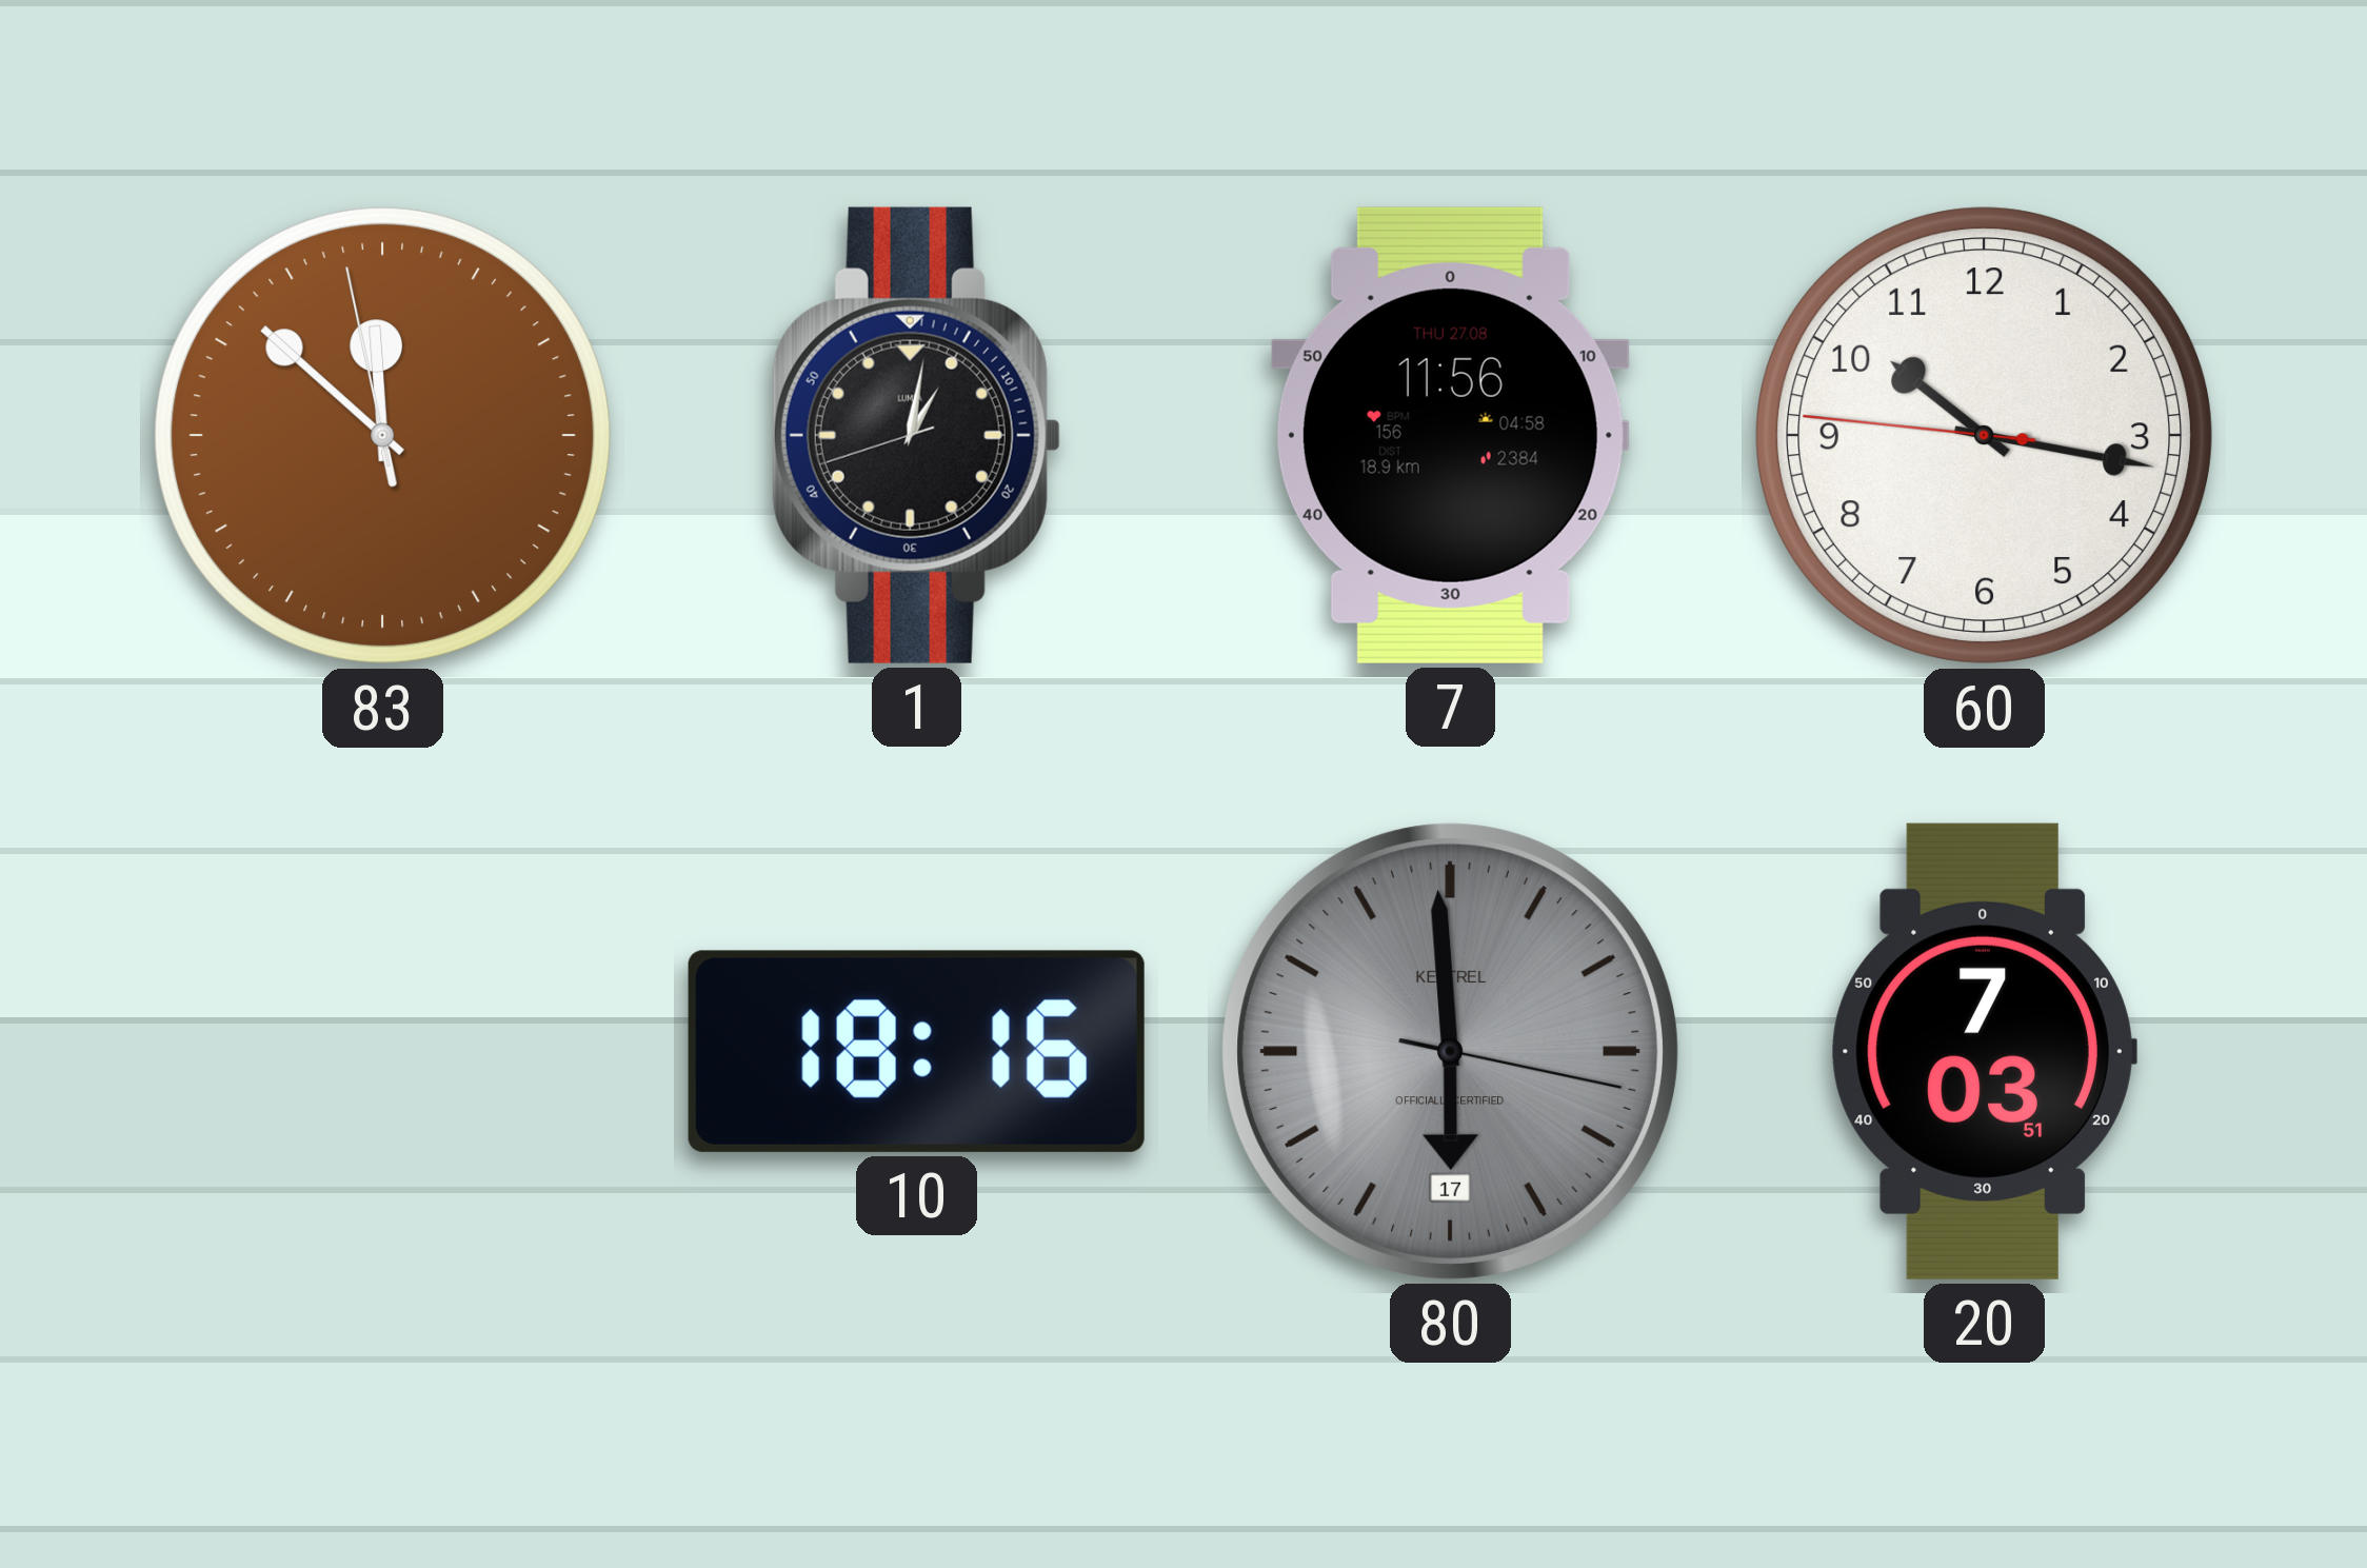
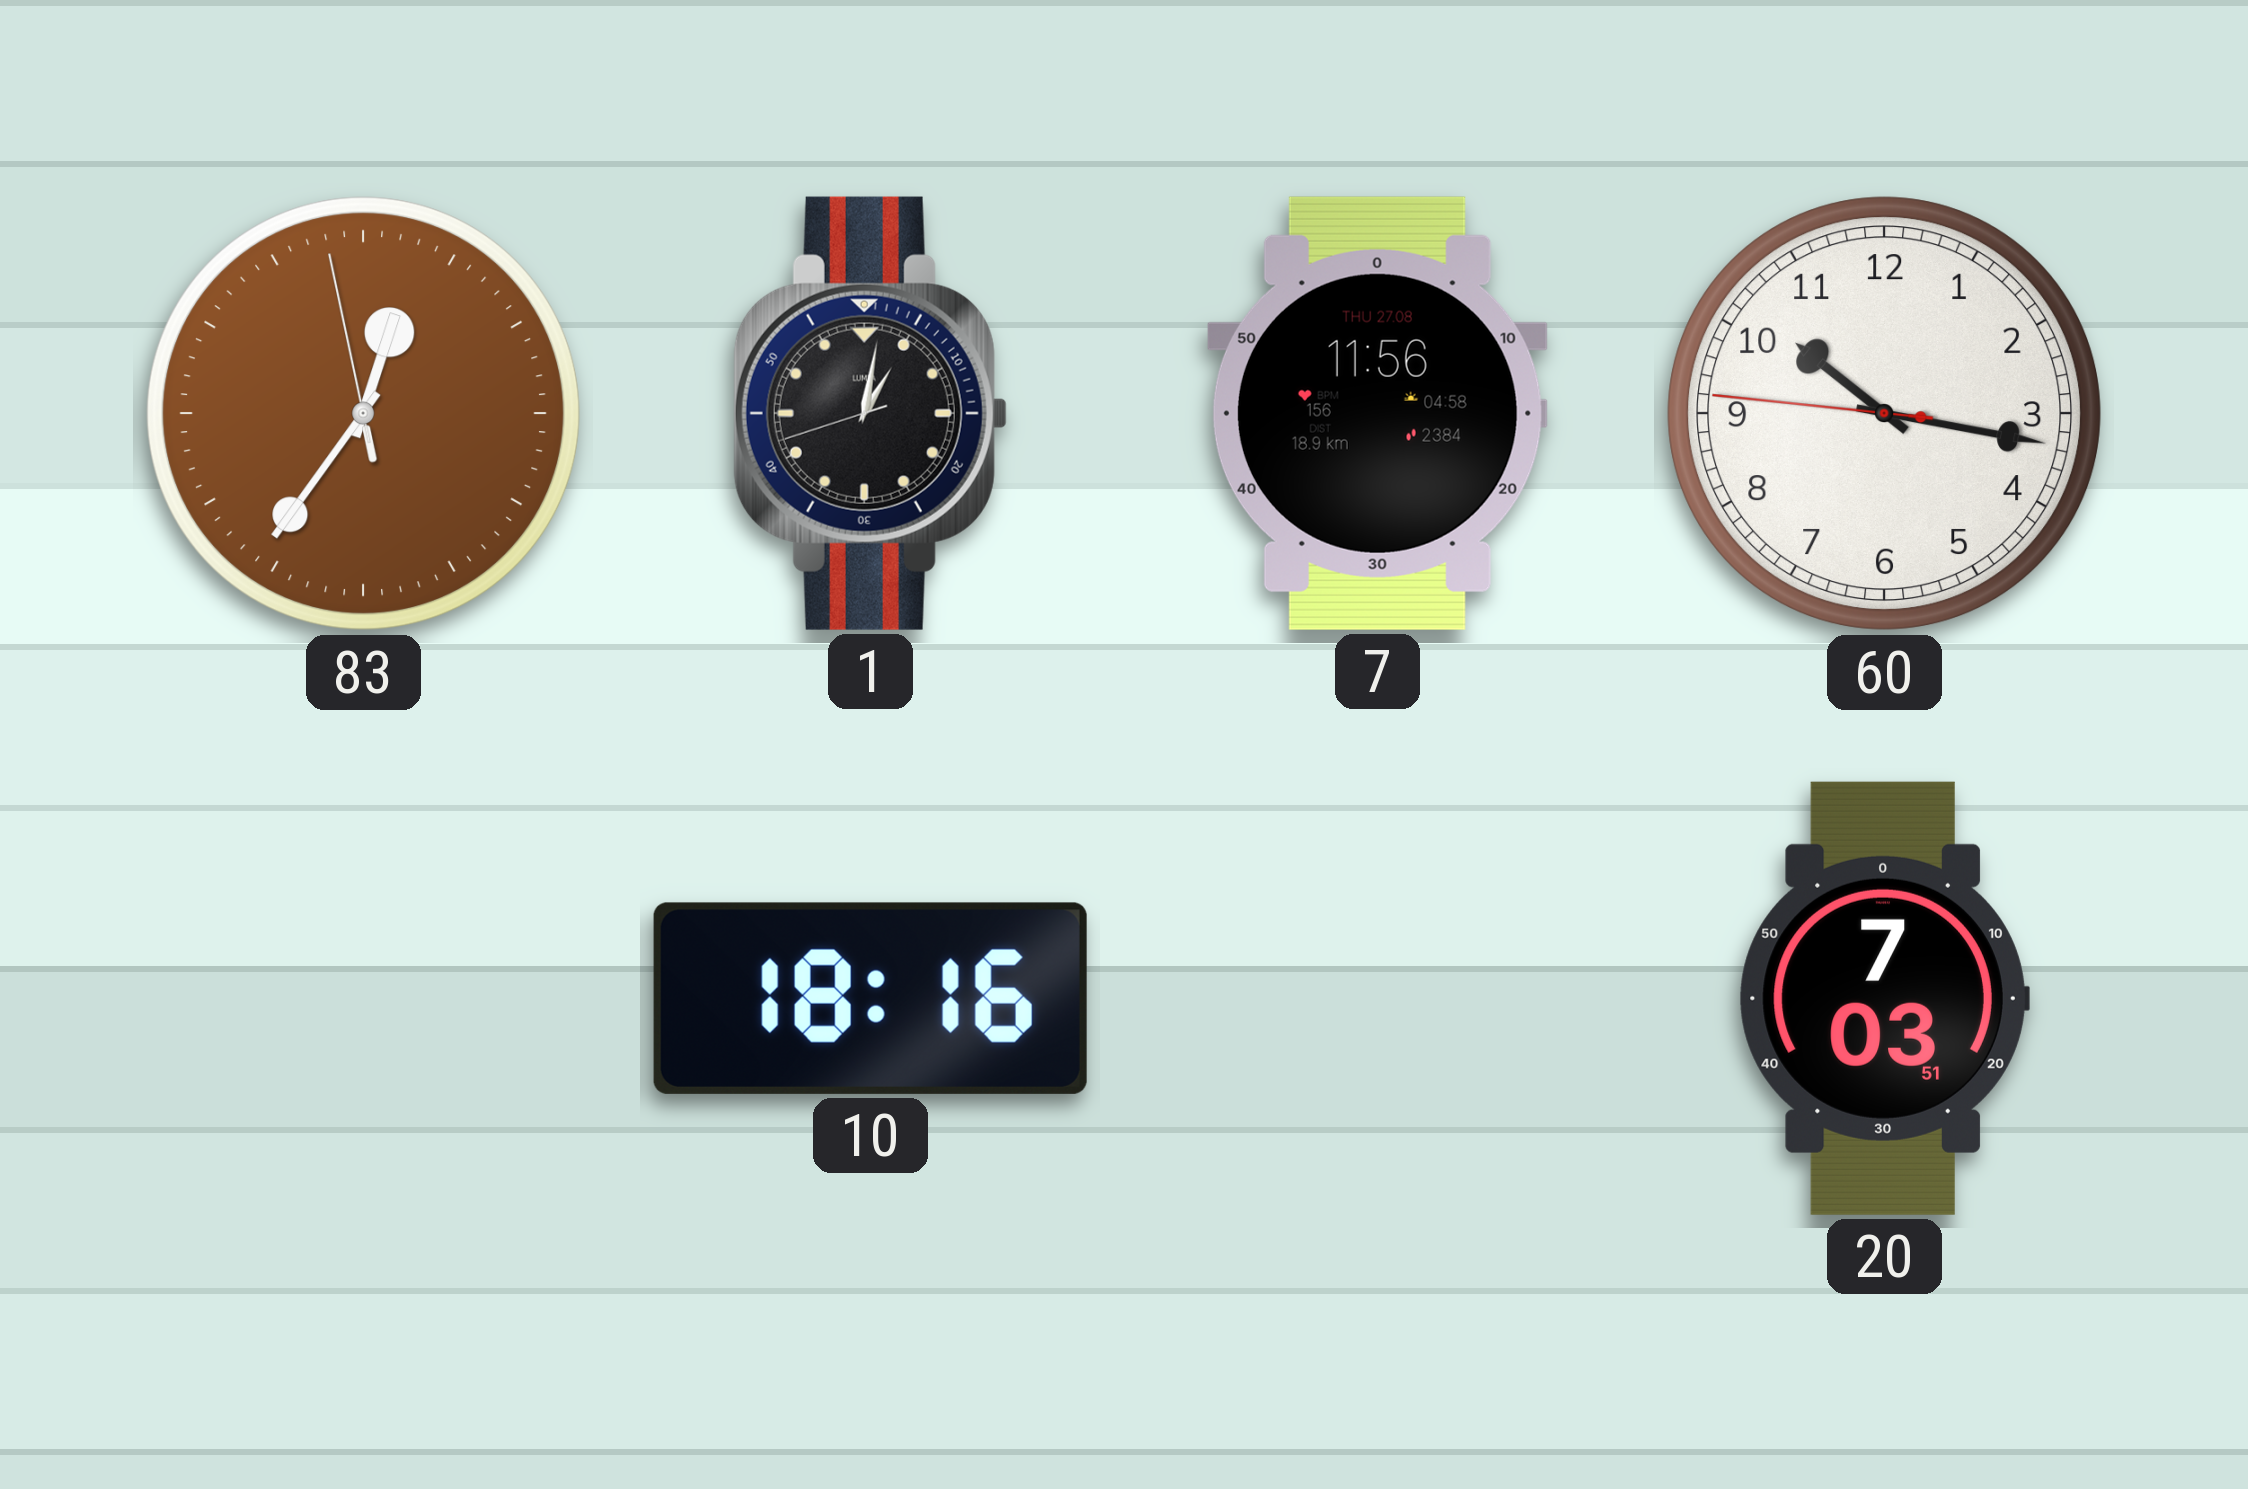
83: 11:51 -> 12:35 (364, 414)
80: 5:59 -> none (1450, 1051)
